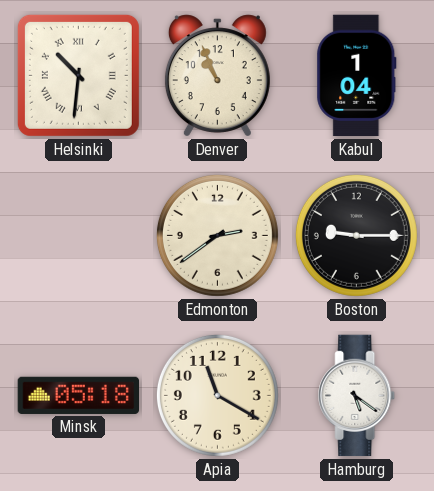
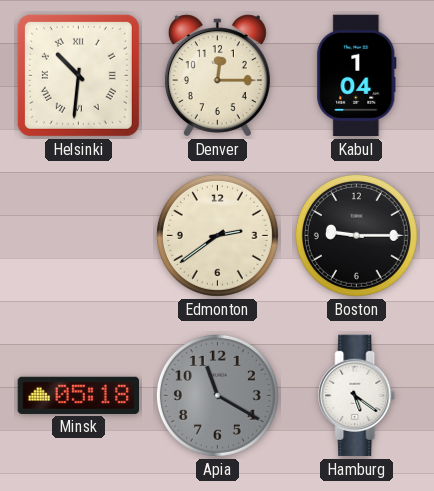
Denver: 10:56 -> 12:15 (217, 76)
Apia dial: cream -> grey (217, 395)
